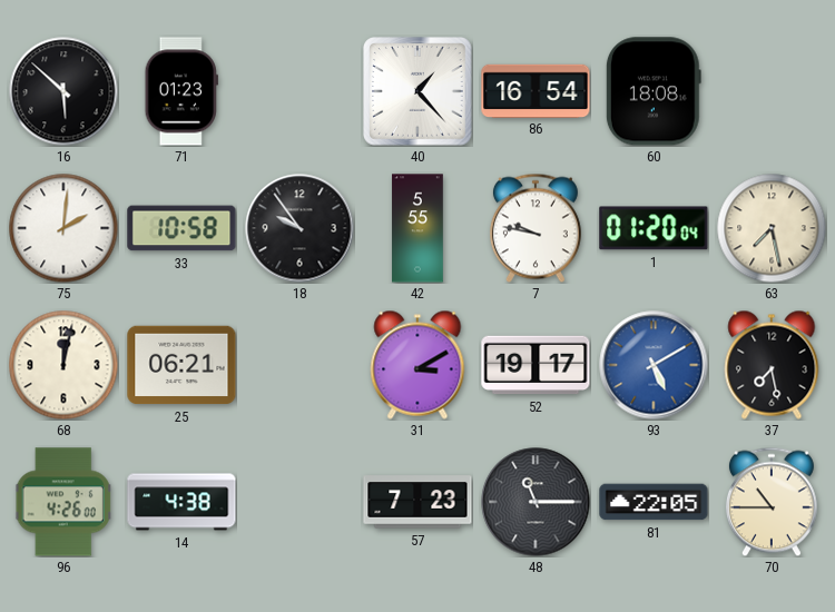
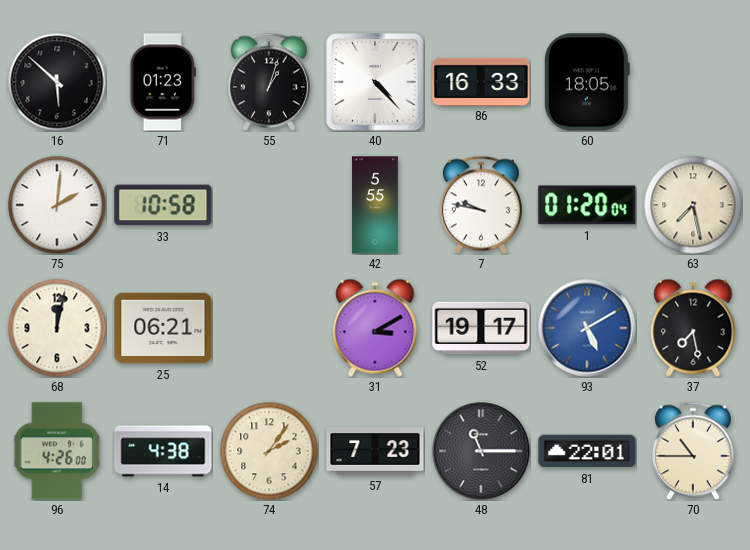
55: none -> 1:03 (269, 82)
40: 1:23 -> 4:23 (376, 83)
86: 16:54 -> 16:33 (481, 81)
60: 18:08 -> 18:05 (587, 82)
18: 9:54 -> none (299, 228)
74: none -> 2:06 (269, 451)
81: 22:05 -> 22:01 (587, 451)
